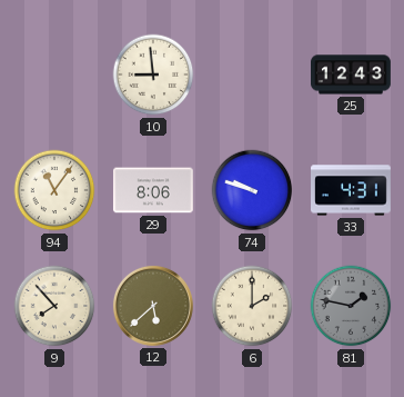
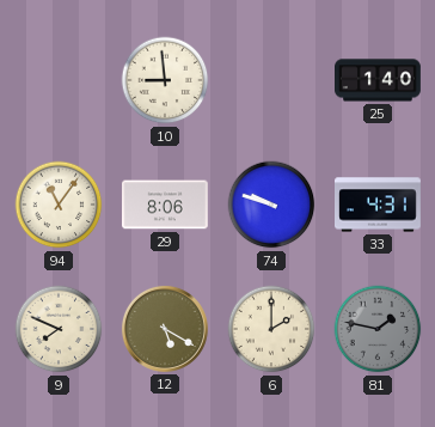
25: 12:43 -> 1:40 (379, 80)
9: 7:53 -> 7:49 (59, 329)
12: 5:38 -> 5:20 (165, 329)
